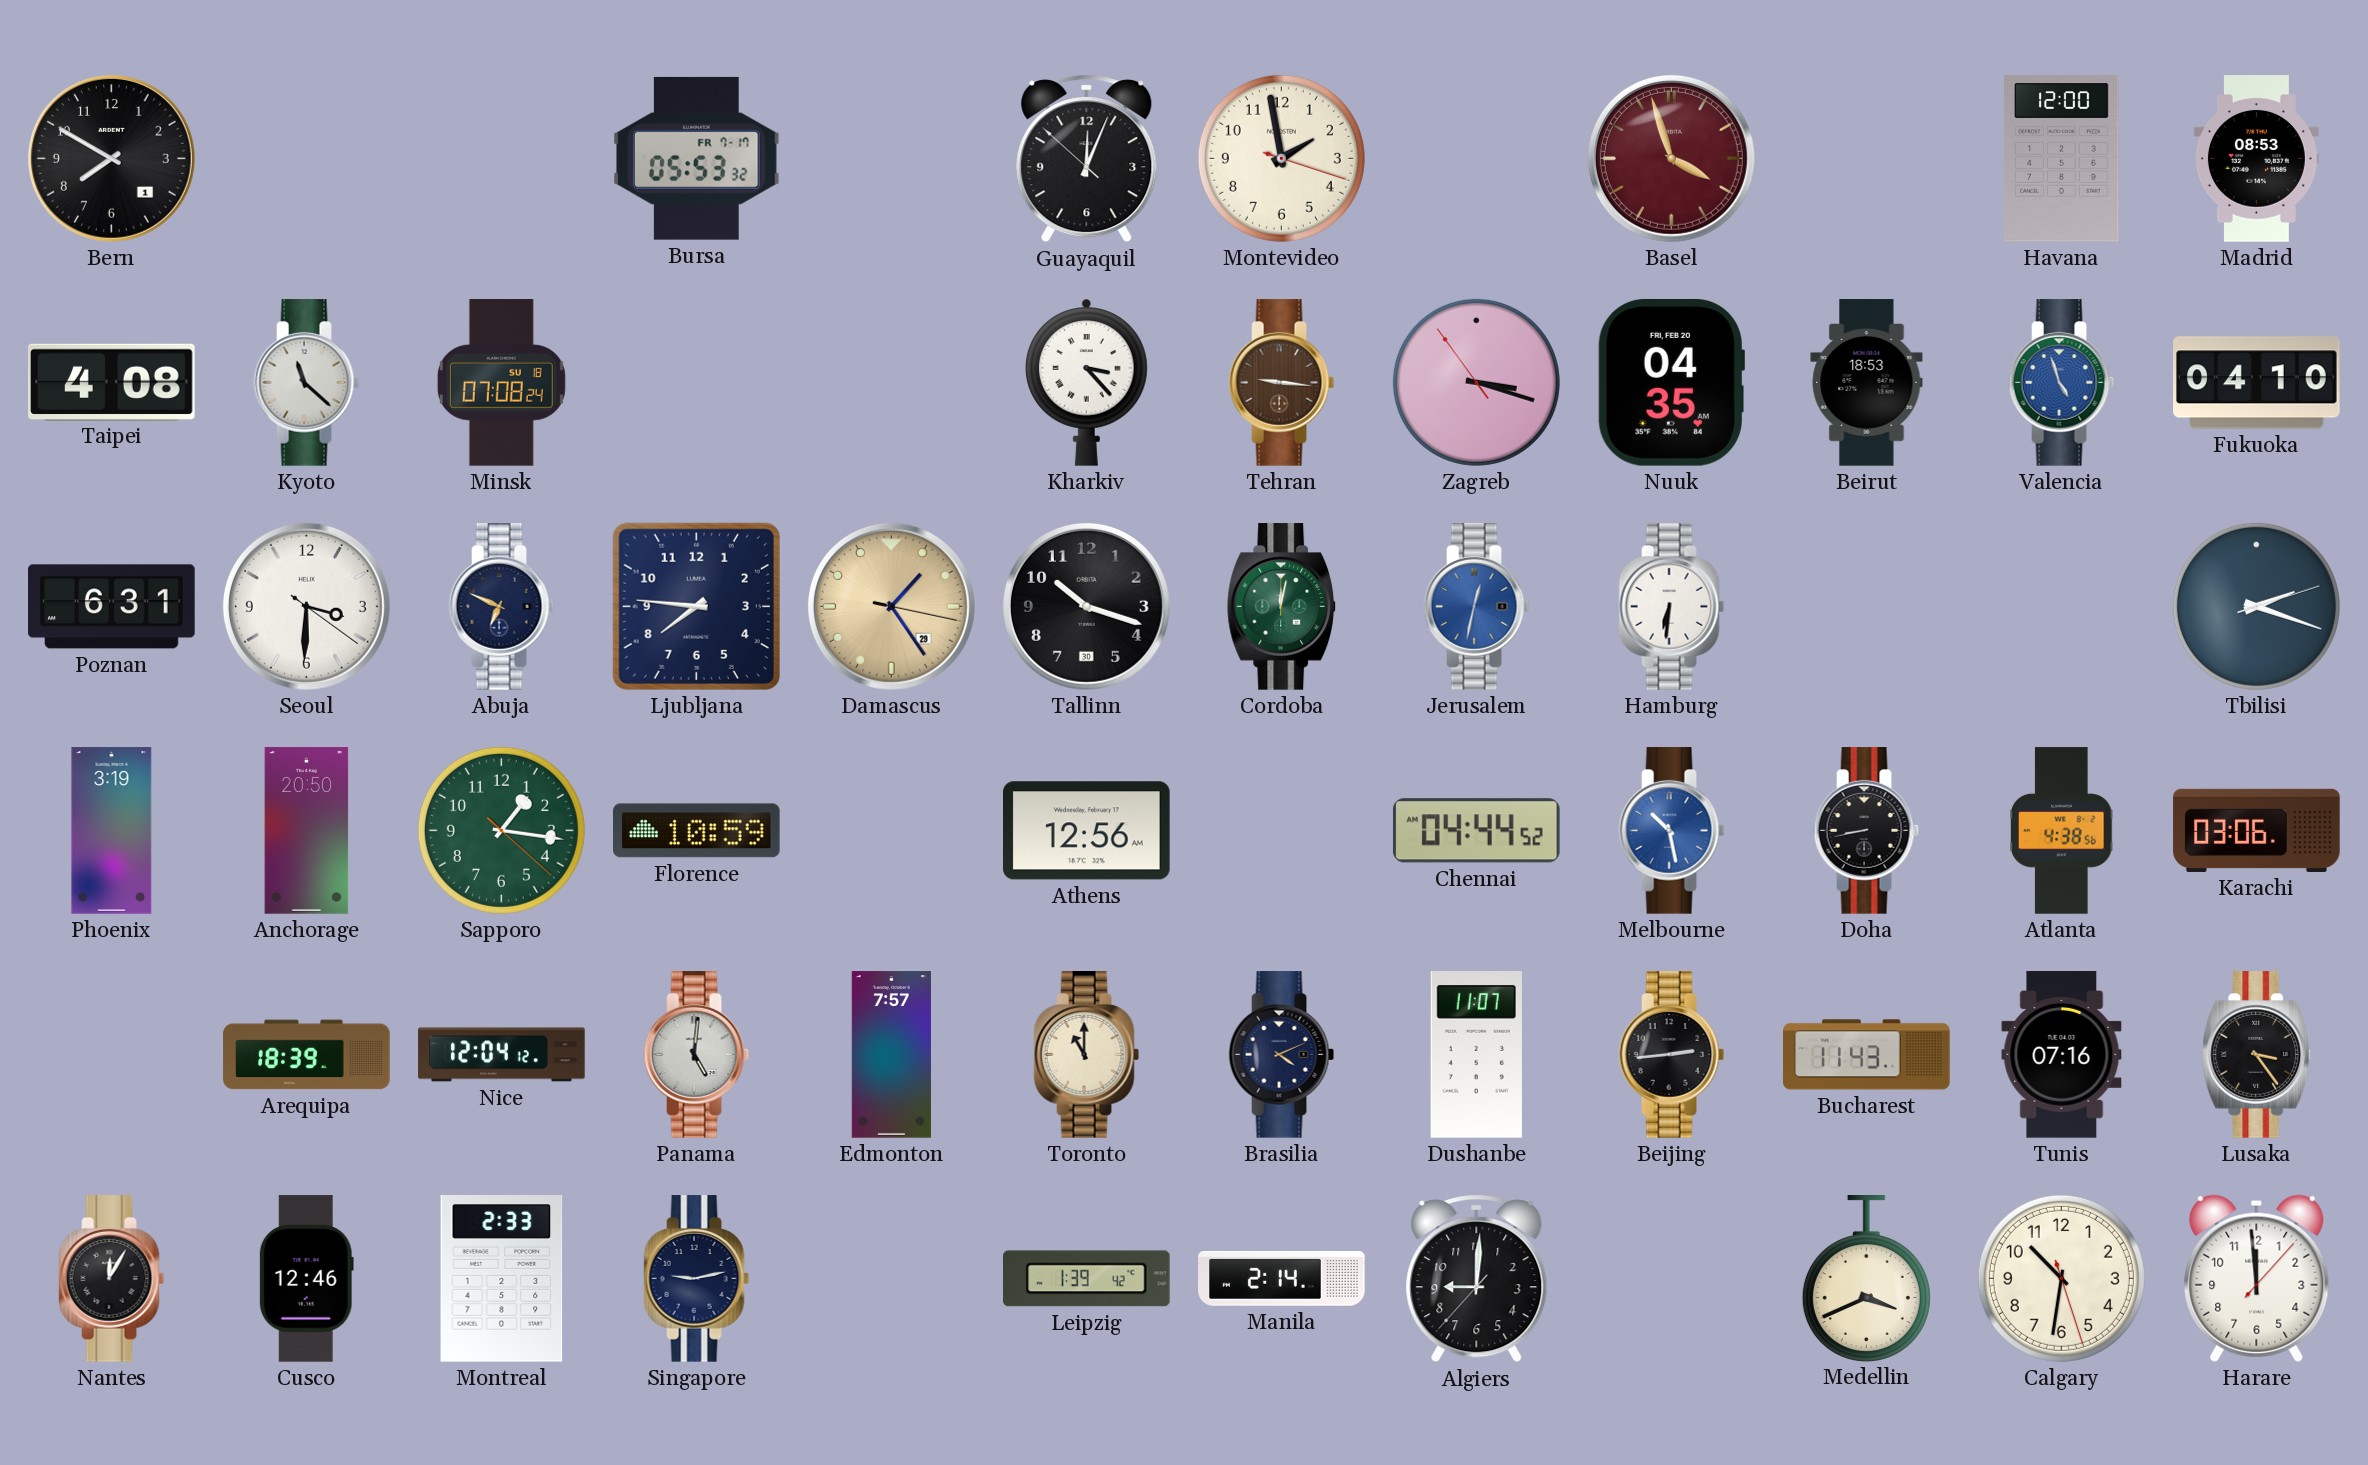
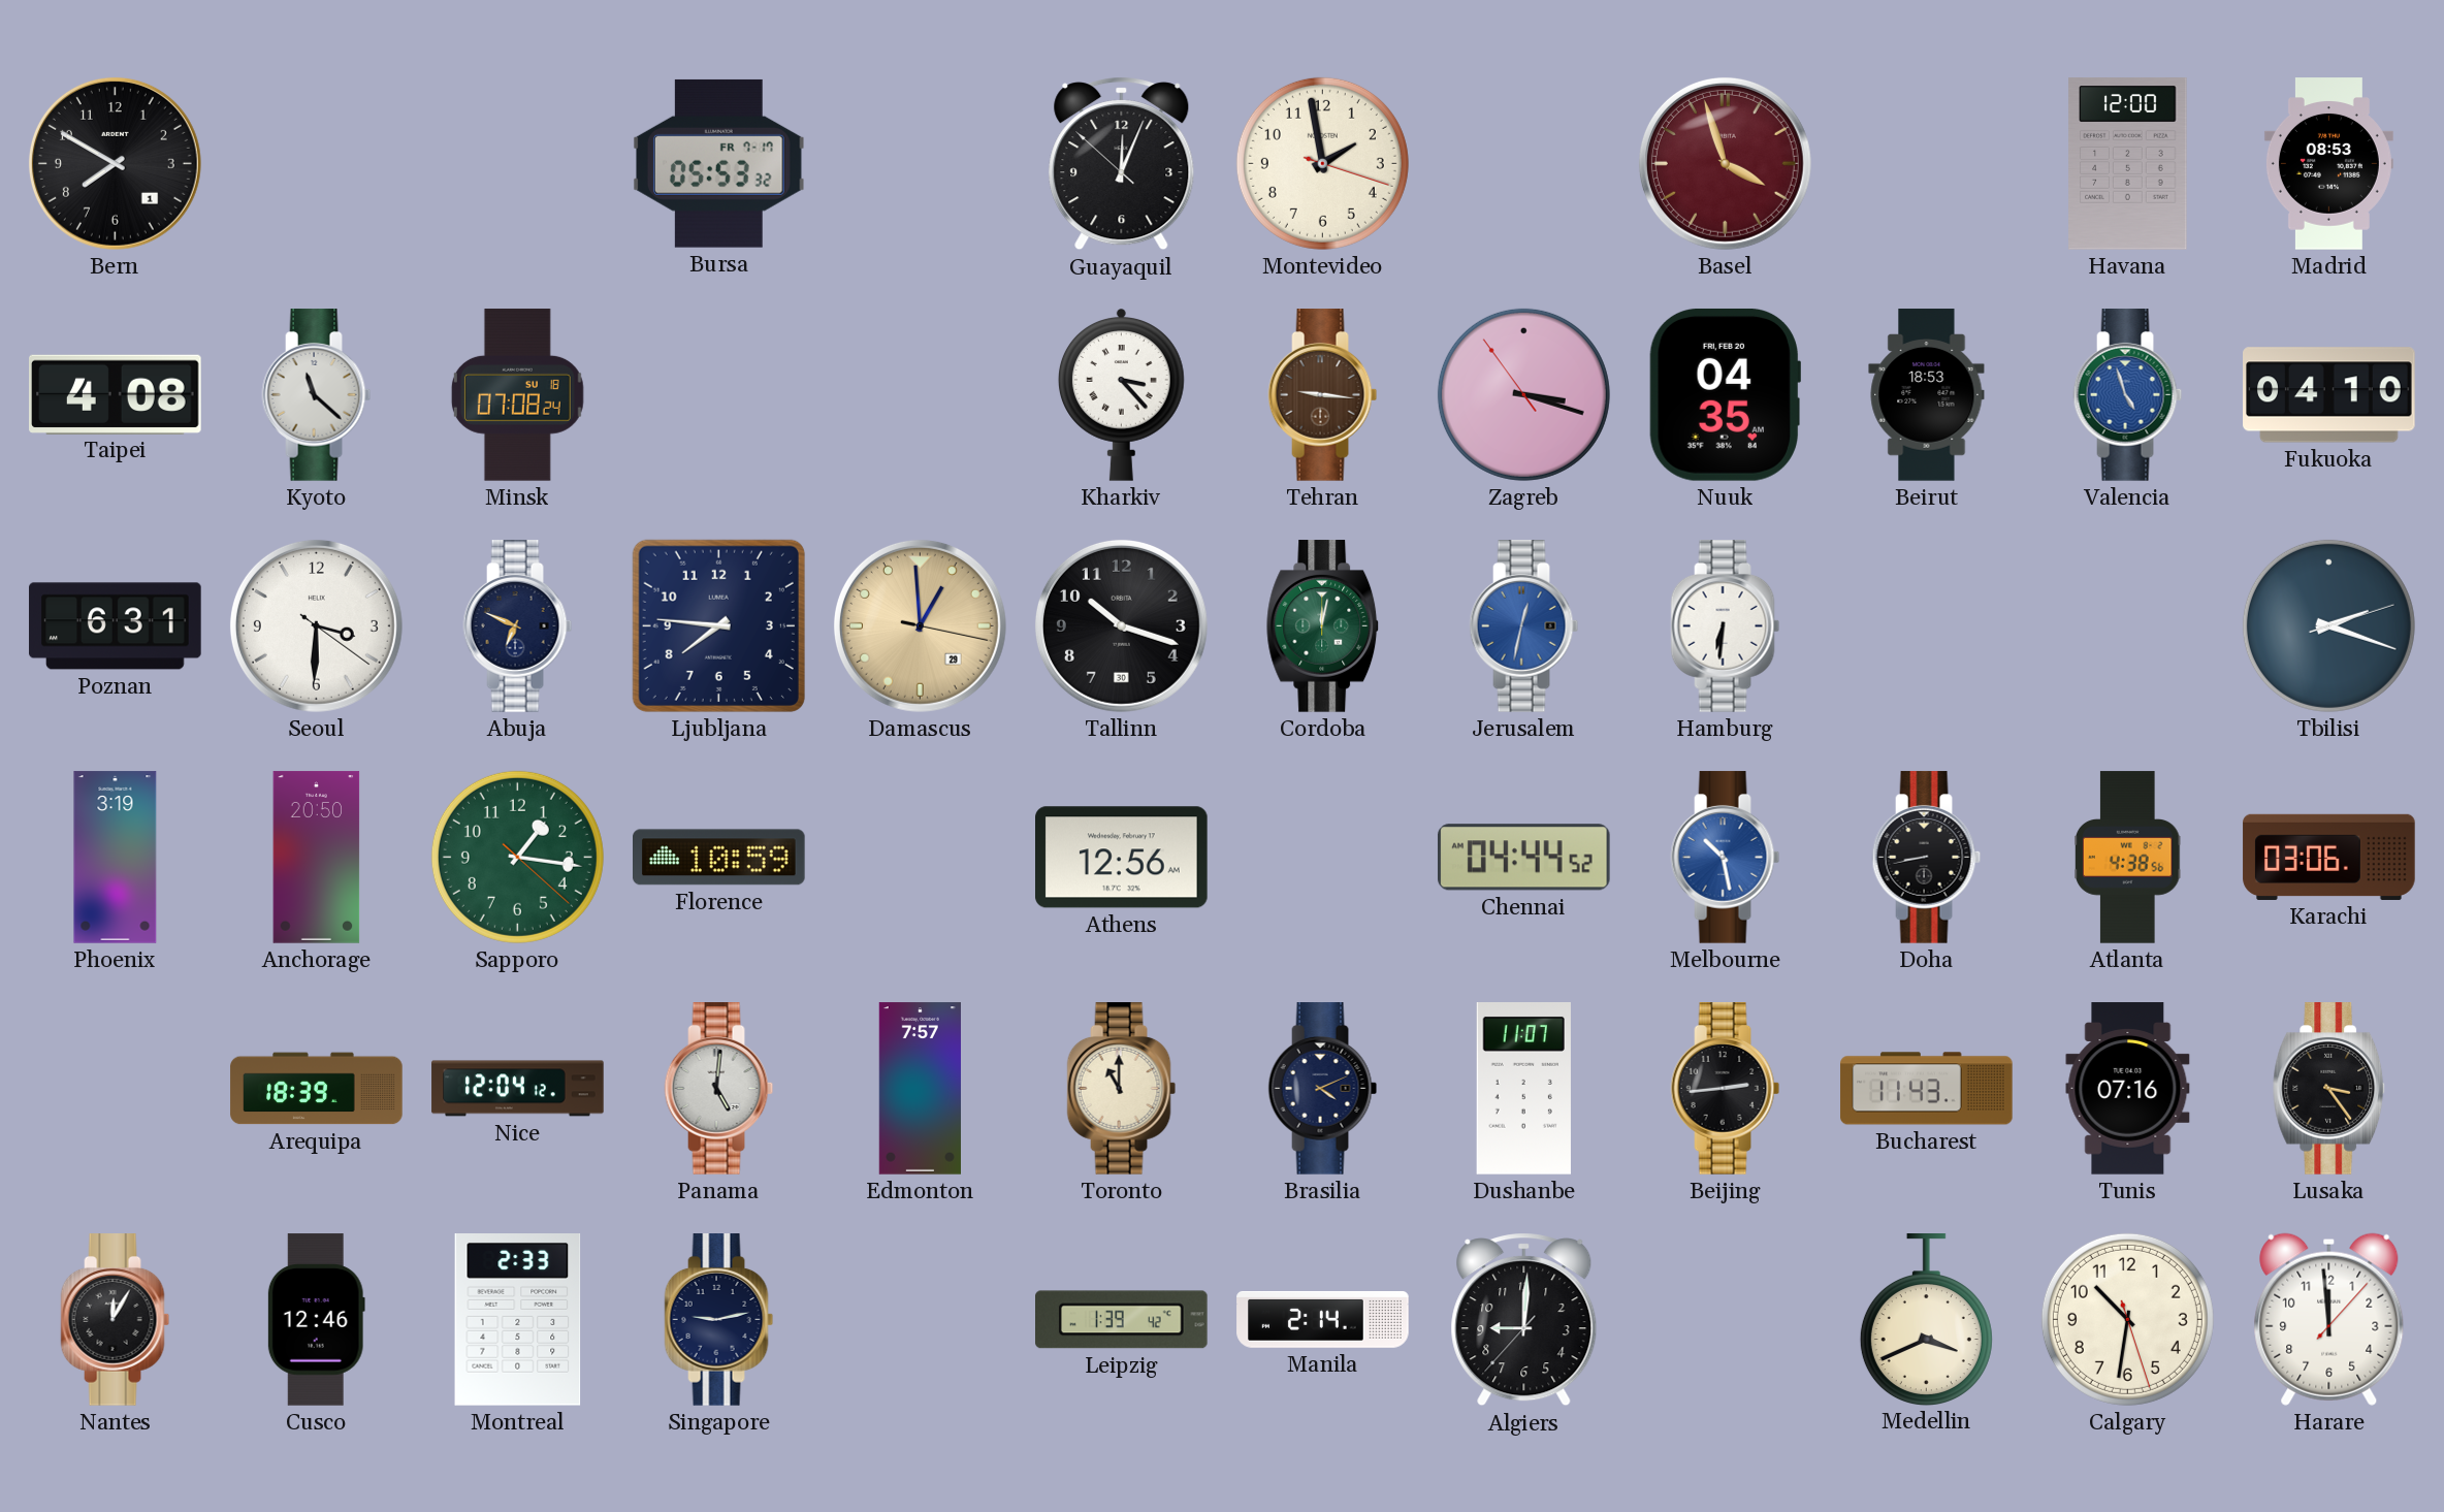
Damascus: 1:24 -> 12:59 (920, 625)
